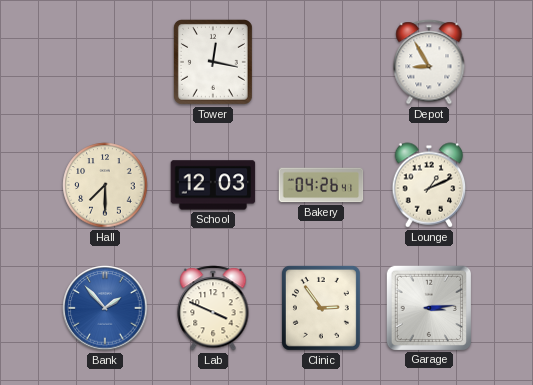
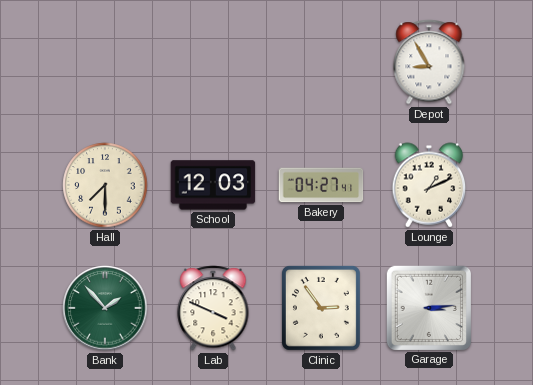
Tower: 12:17 -> none (213, 62)
Bakery: 04:26 -> 04:27 (321, 185)
Bank dial: blue -> green (105, 308)
